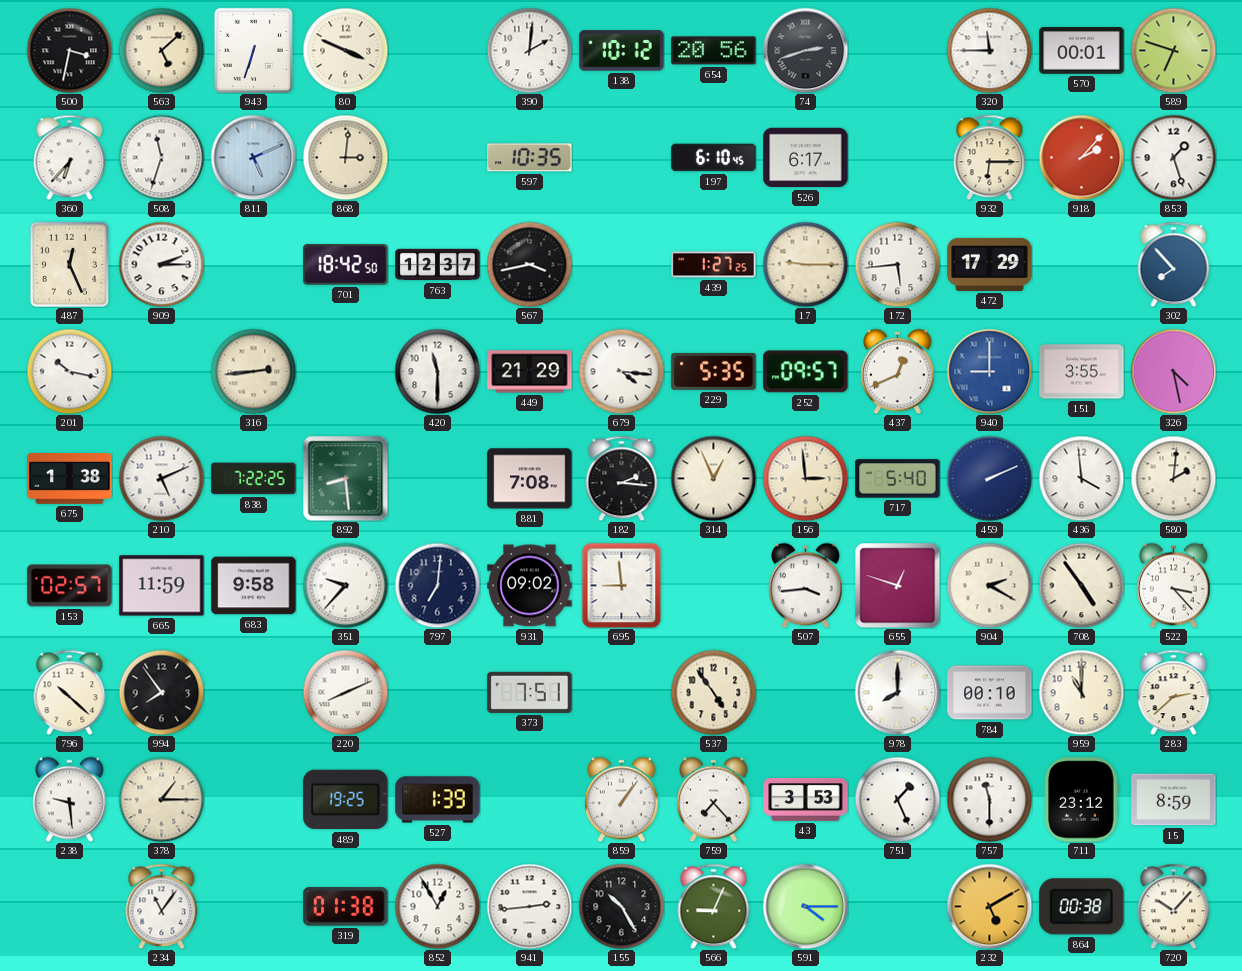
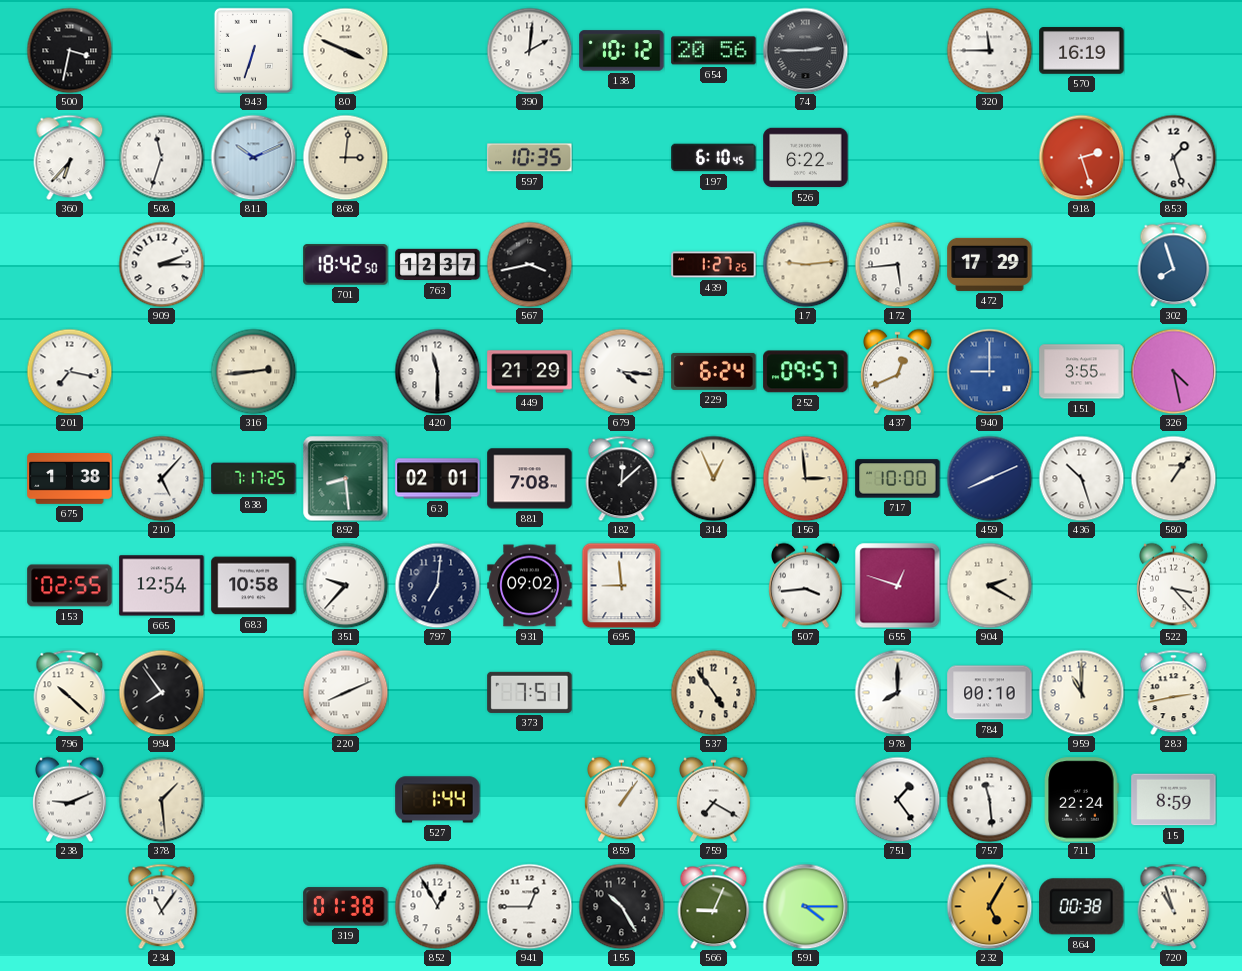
563: 5:08 -> none (161, 50)
74: 2:42 -> 2:45 (805, 50)
570: 00:01 -> 16:19 (1082, 51)
589: 6:48 -> none (1173, 50)
811: 5:11 -> 10:11 (253, 157)
526: 6:17 -> 6:22 (806, 158)
932: 6:15 -> none (990, 157)
918: 2:07 -> 2:27 (1081, 157)
487: 12:26 -> none (69, 264)
17: 9:15 -> 9:14 (805, 264)
302: 7:53 -> 7:57 (1174, 264)
201: 10:17 -> 7:17 (69, 371)
229: 5:35 -> 6:24 (714, 371)
210: 5:11 -> 5:07 (161, 478)
838: 7:22 -> 7:17 (254, 479)
63: none -> 02:01 (438, 479)
182: 2:16 -> 12:08 (622, 478)
717: 5:40 -> 10:00 (898, 479)
459: 2:11 -> 8:11 (989, 478)
436: 3:59 -> 10:27 (1081, 478)
580: 2:01 -> 1:06 (1173, 478)
153: 02:57 -> 02:55 (70, 586)
665: 11:59 -> 12:54 (162, 586)
683: 9:58 -> 10:58 (254, 586)
708: 4:54 -> none (1081, 585)
283: 2:38 -> 2:43 (1174, 692)
238: 9:29 -> 9:11 (70, 799)
378: 1:15 -> 1:29 (161, 799)
489: 19:25 -> none (346, 800)
527: 1:39 -> 1:44 (438, 800)
759: 7:23 -> 7:20 (714, 799)
43: 3:53 -> none (806, 799)
751: 1:26 -> 1:24 (897, 799)
757: 11:30 -> 11:29 (989, 799)
711: 23:12 -> 22:24 (1082, 800)
941: 2:44 -> 12:45 (529, 906)
232: 5:10 -> 5:05 (989, 906)
720: 10:07 -> 10:57 (1174, 906)
